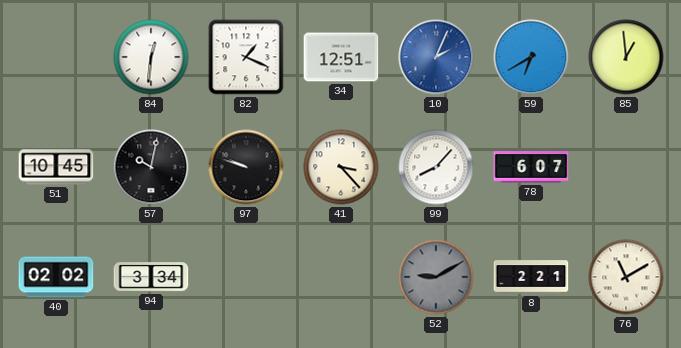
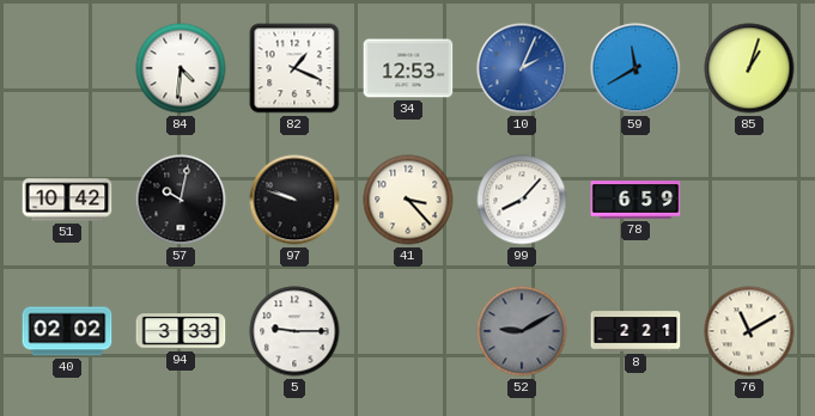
84: 12:31 -> 4:31 (181, 68)
34: 12:51 -> 12:53 (408, 68)
59: 6:40 -> 11:40 (635, 68)
85: 12:59 -> 1:03 (749, 68)
51: 10:45 -> 10:42 (67, 200)
78: 6:07 -> 6:59 (635, 200)
94: 3:34 -> 3:33 (181, 331)
5: none -> 9:15 (294, 331)
